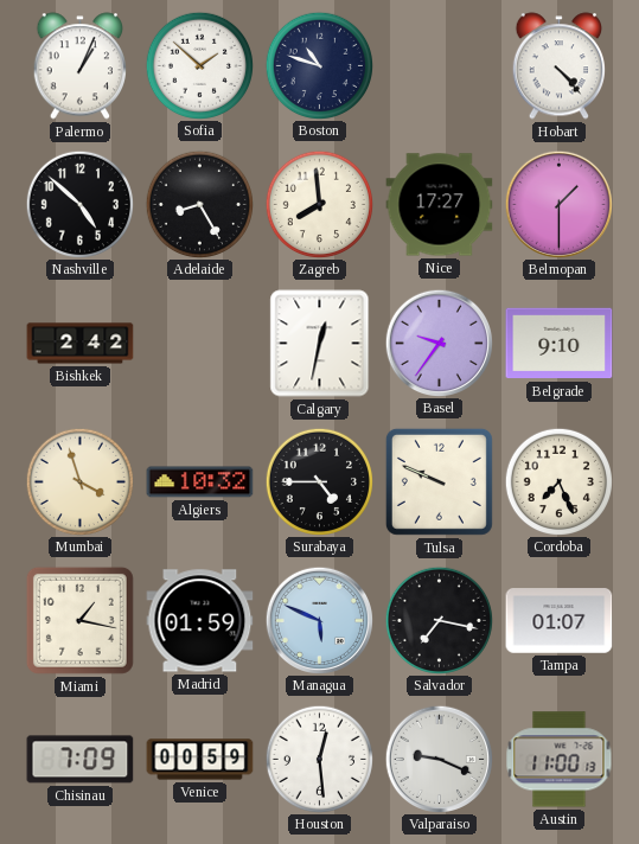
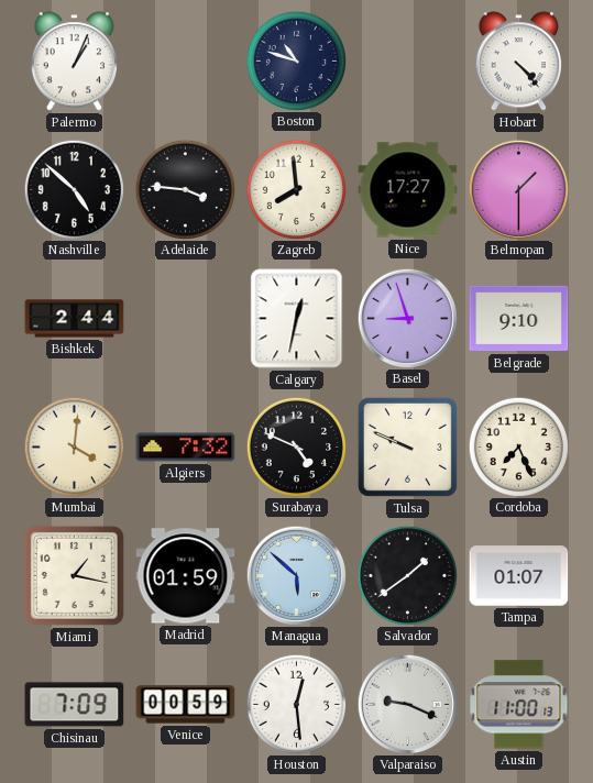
Sofia: 1:52 -> none (199, 65)
Adelaide: 8:25 -> 3:46 (185, 189)
Bishkek: 2:42 -> 2:44 (75, 319)
Basel: 9:36 -> 8:57 (407, 318)
Mumbai: 3:57 -> 4:01 (74, 446)
Algiers: 10:32 -> 7:32 (186, 448)
Surabaya: 4:45 -> 4:49 (296, 446)
Managua: 5:49 -> 5:52 (296, 575)
Salvador: 7:17 -> 1:39 (407, 575)
